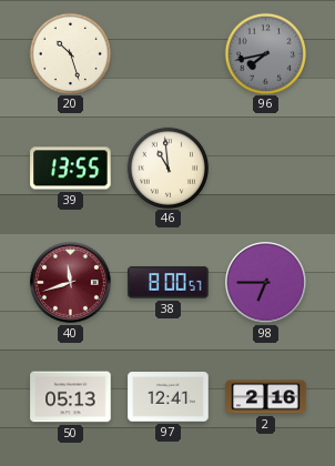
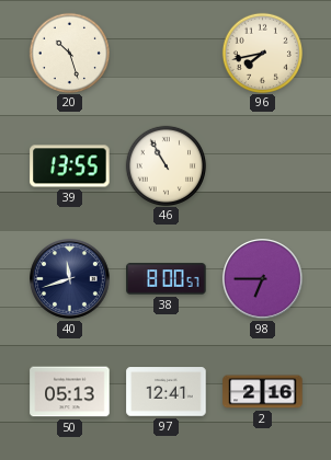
96 dial: grey -> cream (262, 53)
46: 10:59 -> 10:55 (165, 165)
40 dial: burgundy -> navy (70, 279)
